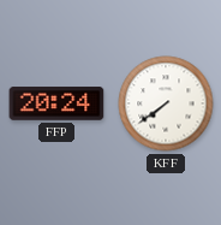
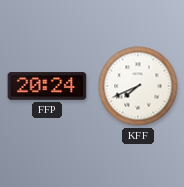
KFF: 7:39 -> 7:41 (138, 86)
